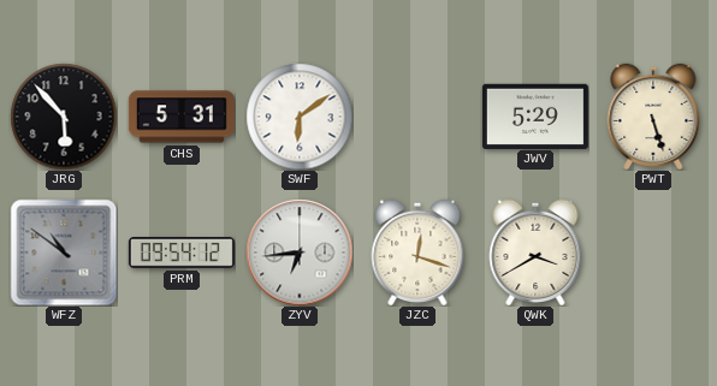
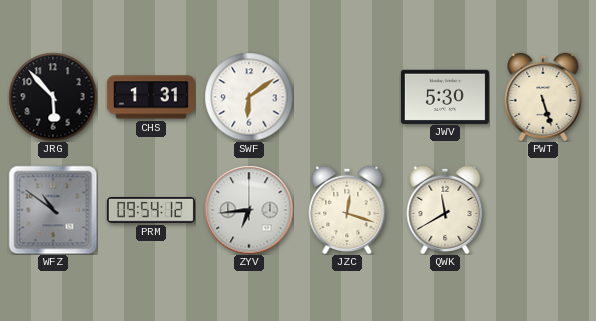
CHS: 5:31 -> 1:31 (151, 97)
JWV: 5:29 -> 5:30 (445, 96)
QWK: 3:40 -> 11:40 (445, 209)
